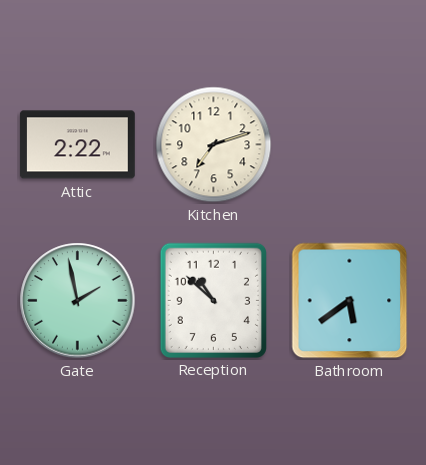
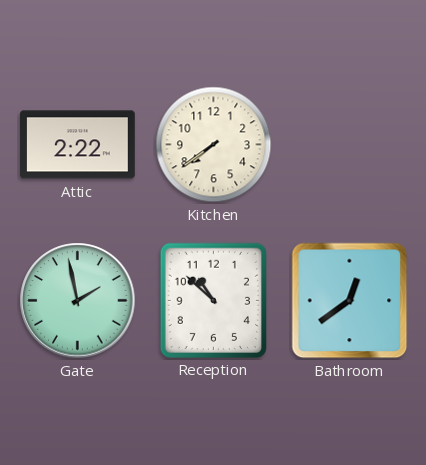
Kitchen: 7:12 -> 7:39 (214, 145)
Bathroom: 5:39 -> 12:39 (350, 301)
